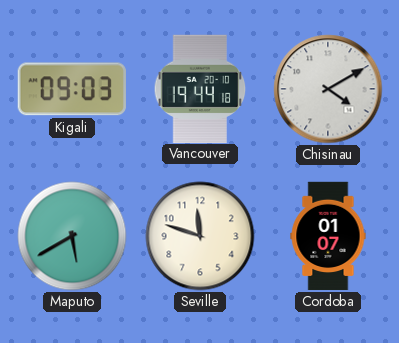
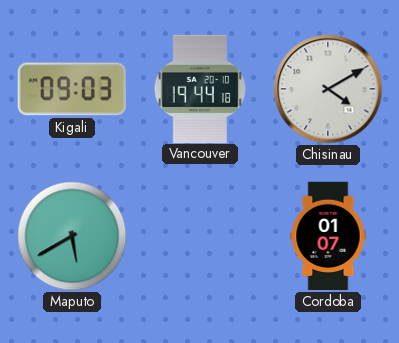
Seville: 11:48 -> none (200, 236)
